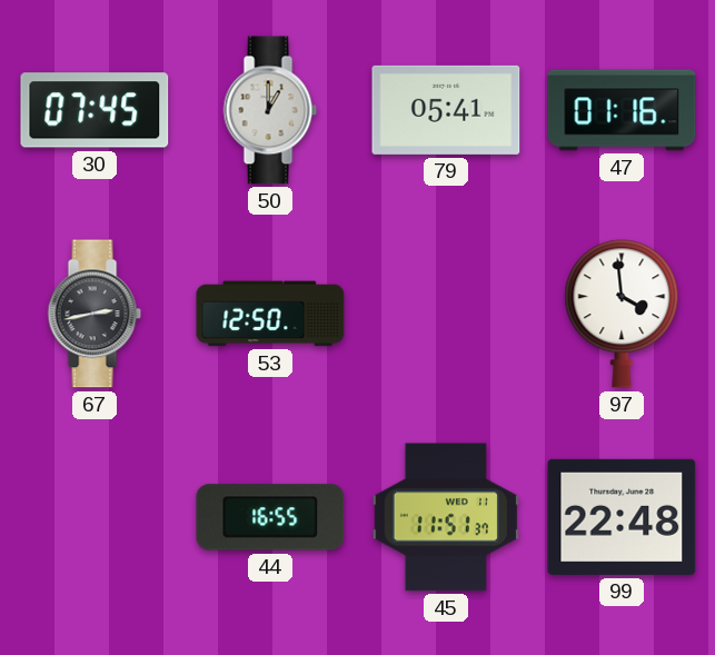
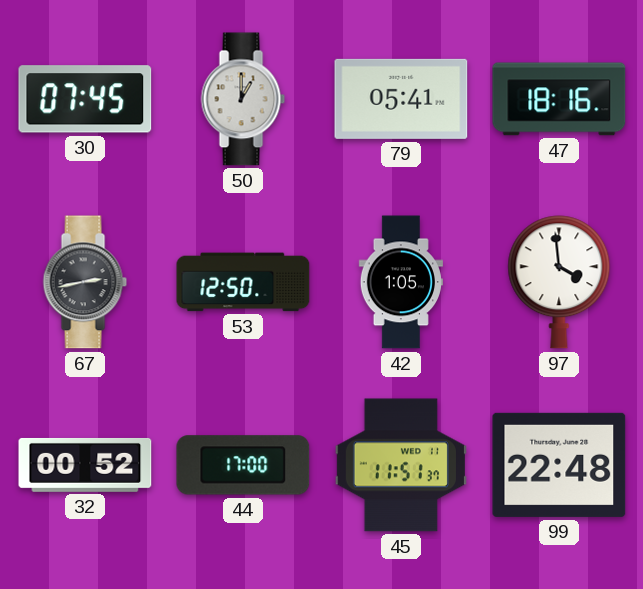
47: 01:16 -> 18:16 (559, 99)
42: none -> 1:05 (401, 282)
32: none -> 00:52 (85, 465)
44: 16:55 -> 17:00 (243, 465)
